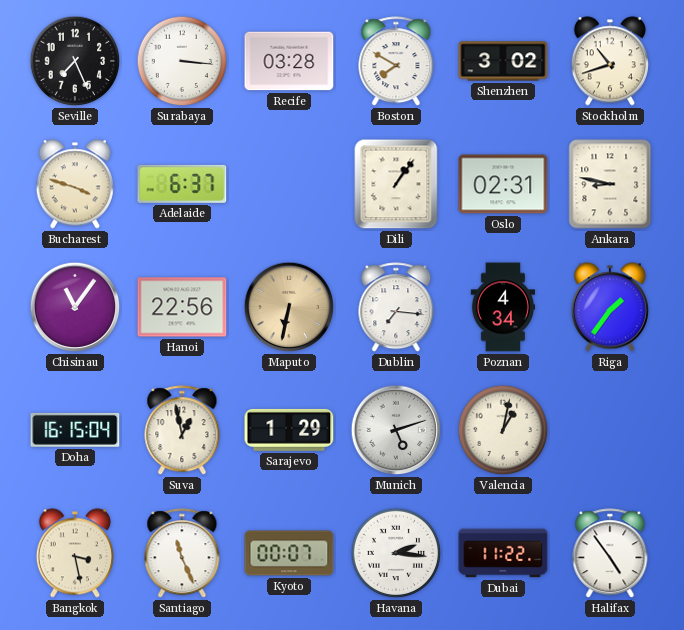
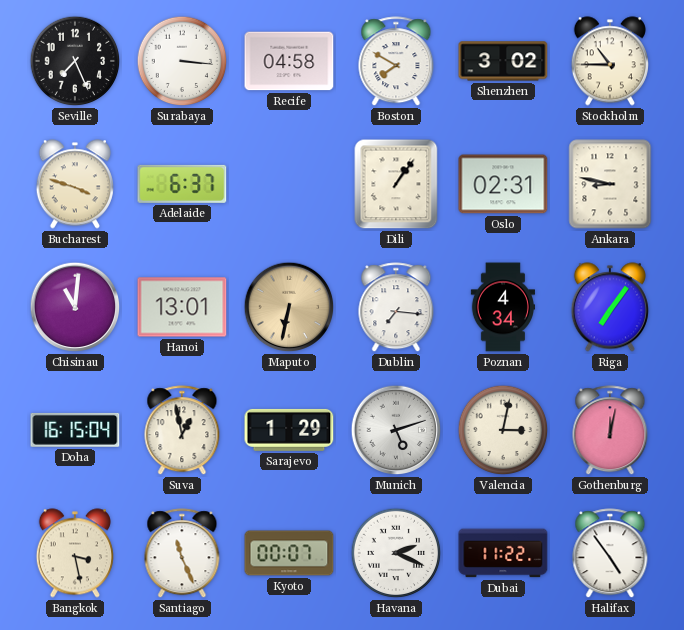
Recife: 03:28 -> 04:58 (289, 61)
Stockholm: 10:42 -> 10:45 (610, 61)
Chisinau: 11:06 -> 11:01 (75, 307)
Hanoi: 22:56 -> 13:01 (182, 307)
Riga: 1:36 -> 7:06 (610, 307)
Valencia: 1:02 -> 3:02 (503, 430)
Gothenburg: none -> 12:02 (610, 431)
Havana: 2:16 -> 2:19 (396, 553)
